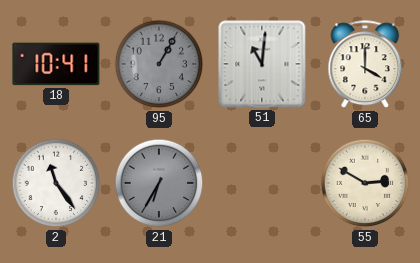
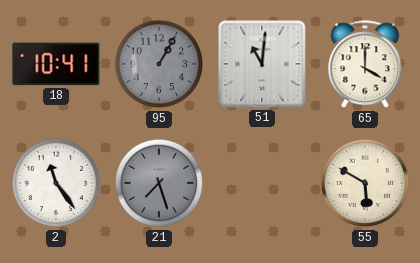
21: 6:35 -> 7:27 (159, 183)
55: 2:50 -> 5:50 (365, 183)
